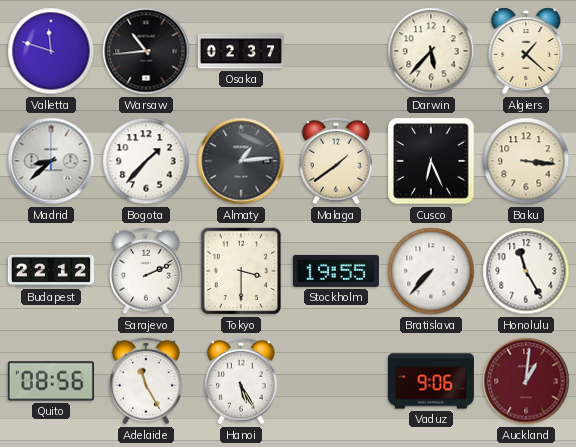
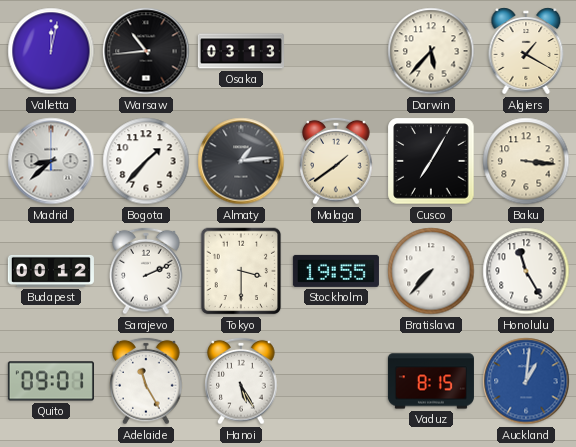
Valletta: 11:48 -> 12:02 (51, 51)
Osaka: 02:37 -> 03:13 (241, 51)
Algiers: 1:22 -> 1:20 (526, 51)
Cusco: 6:26 -> 7:05 (431, 161)
Budapest: 22:12 -> 00:12 (51, 271)
Quito: 08:56 -> 09:01 (51, 381)
Vaduz: 9:06 -> 8:15 (431, 381)
Auckland dial: burgundy -> blue (526, 381)
